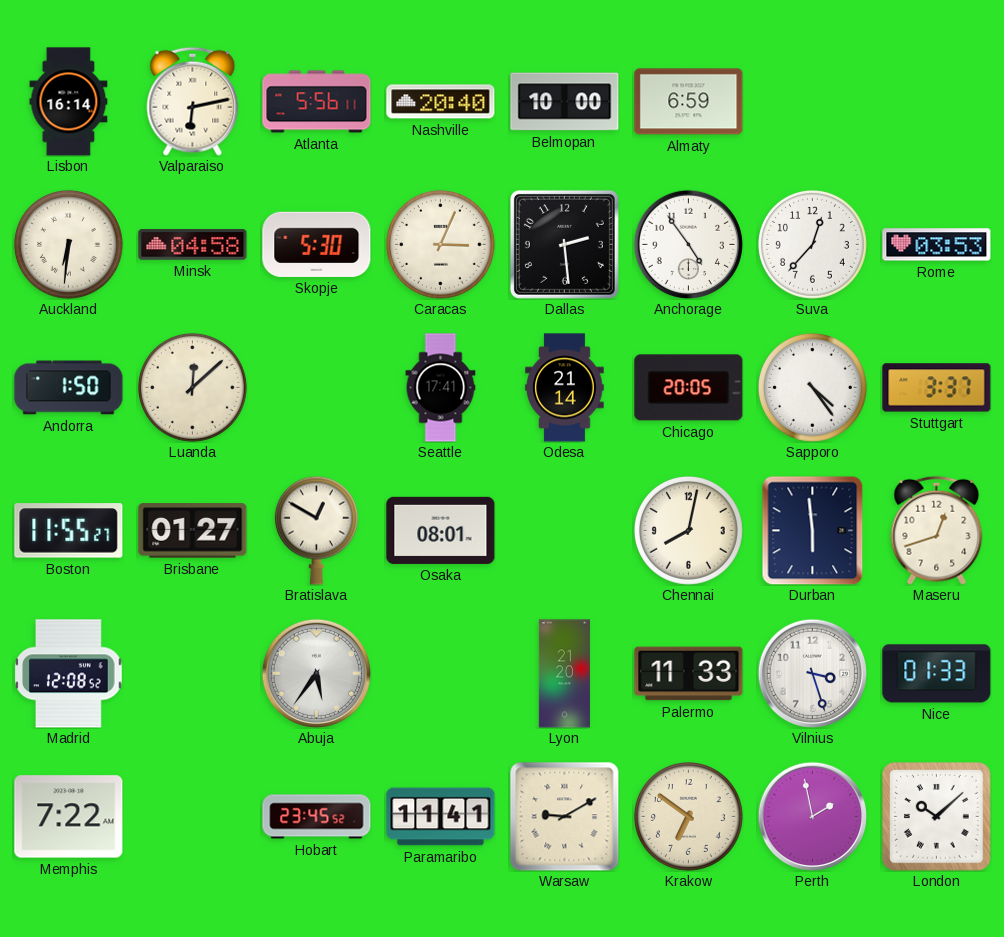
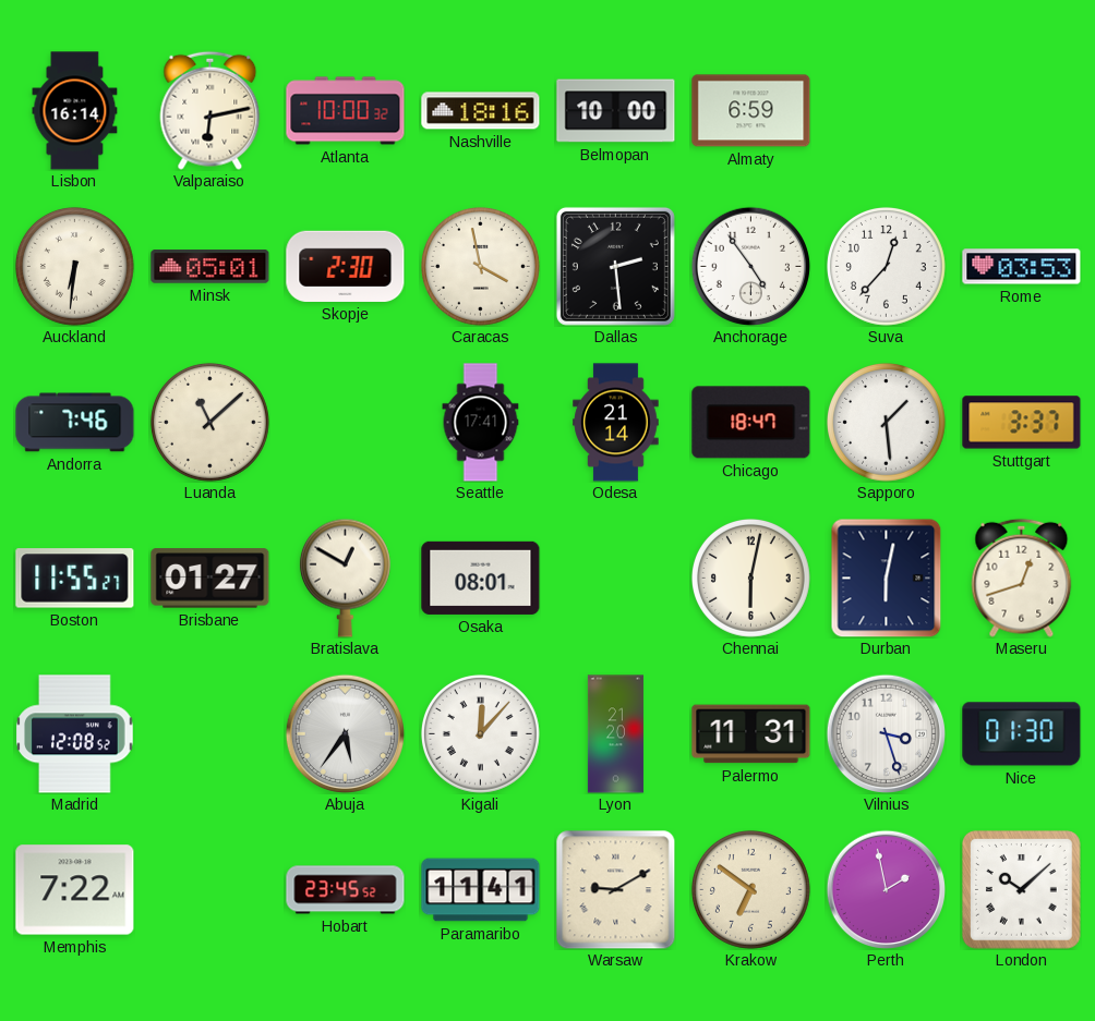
Atlanta: 5:56 -> 10:00 (346, 111)
Nashville: 20:40 -> 18:16 (481, 111)
Minsk: 04:58 -> 05:01 (210, 267)
Skopje: 5:30 -> 2:30 (346, 266)
Caracas: 3:04 -> 3:58 (480, 266)
Andorra: 1:50 -> 7:46 (75, 423)
Luanda: 12:08 -> 11:08 (209, 422)
Chicago: 20:05 -> 18:47 (751, 423)
Sapporo: 4:24 -> 1:29 (886, 422)
Chennai: 8:02 -> 6:02 (750, 578)
Durban: 5:59 -> 6:02 (887, 578)
Kigali: none -> 12:07 (480, 733)
Palermo: 11:33 -> 11:31 (751, 734)
Nice: 01:33 -> 01:30 (1022, 734)
